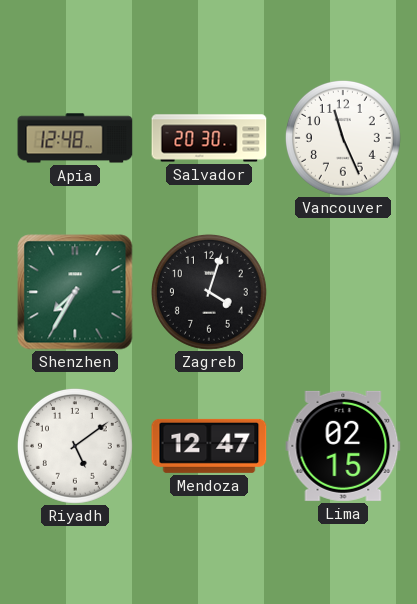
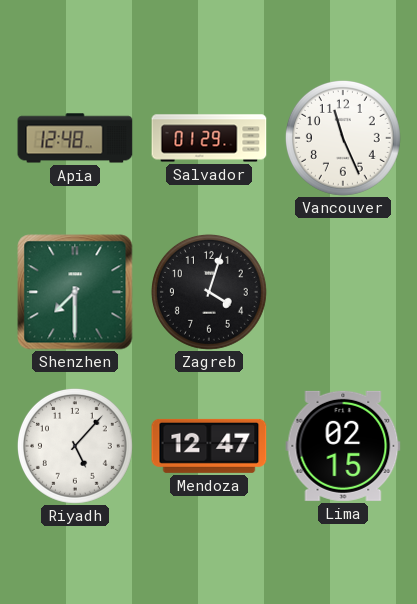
Salvador: 20:30 -> 01:29 (209, 138)
Shenzhen: 7:35 -> 7:30 (75, 292)
Riyadh: 5:09 -> 5:07 (75, 446)
